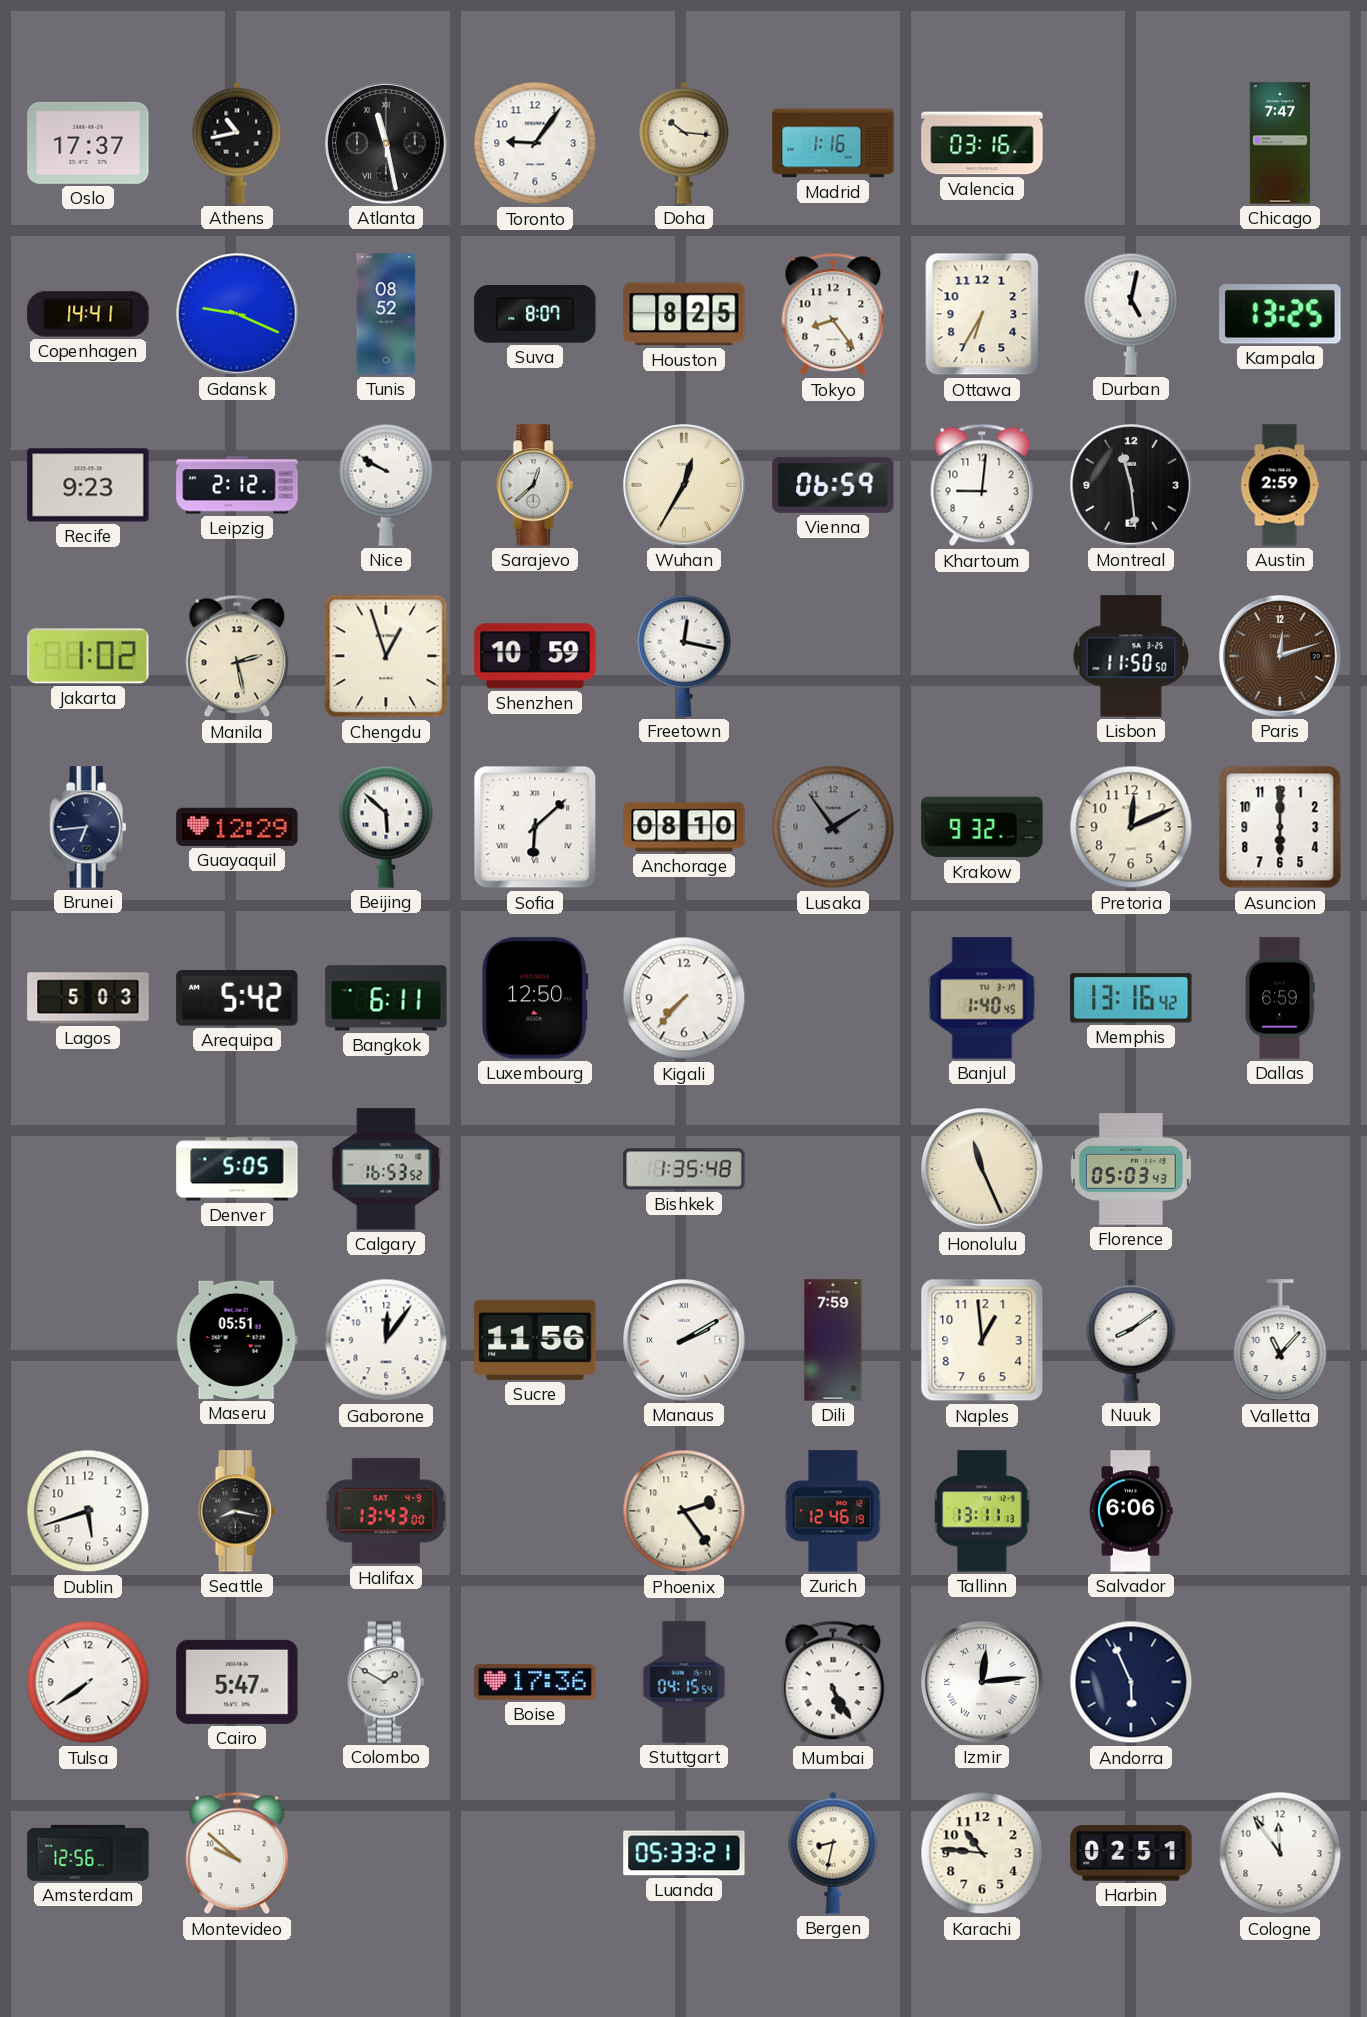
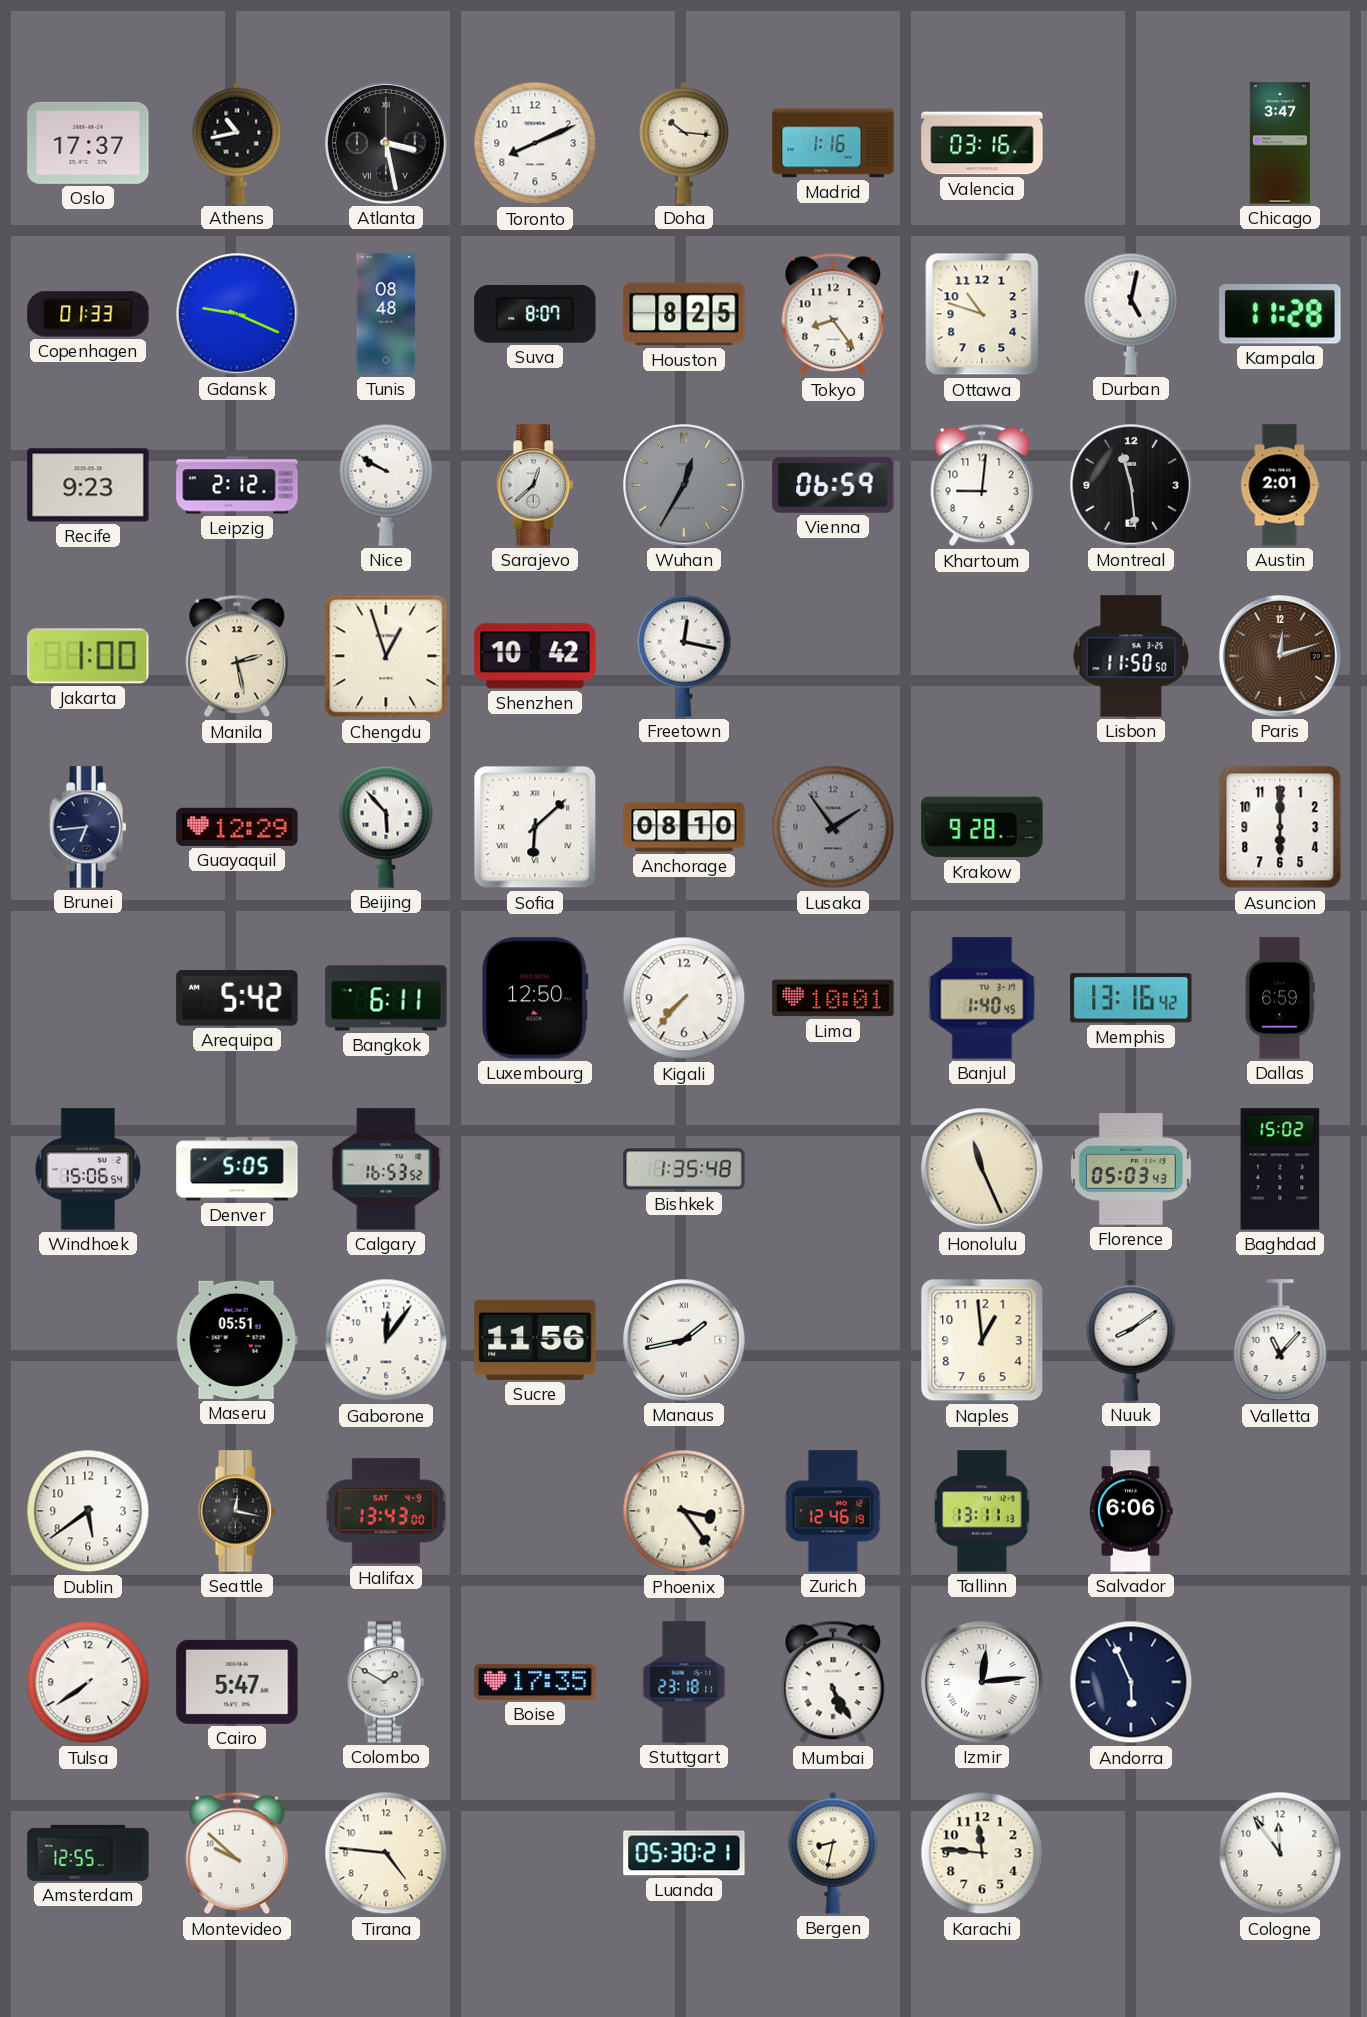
Atlanta: 11:28 -> 3:28 (387, 144)
Toronto: 9:06 -> 8:11 (535, 143)
Chicago: 7:47 -> 3:47 (1280, 143)
Copenhagen: 14:41 -> 01:33 (88, 314)
Tunis: 08:52 -> 08:48 (386, 314)
Ottawa: 6:35 -> 10:48 (982, 314)
Kampala: 13:25 -> 11:28 (1280, 314)
Wuhan dial: cream -> grey (685, 486)
Austin: 2:59 -> 2:01 (1280, 485)
Jakarta: 1:02 -> 1:00 (88, 656)
Shenzhen: 10:59 -> 10:42 (535, 656)
Beijing: 5:52 -> 5:53 (386, 827)
Krakow: 9:32 -> 9:28 (982, 827)
Pretoria: 12:11 -> none (1131, 827)
Lagos: 5:03 -> none (88, 998)
Lima: none -> 10:01 (833, 998)
Windhoek: none -> 15:06 (88, 1169)
Baghdad: none -> 15:02 (1280, 1169)
Manaus: 2:10 -> 1:43 (685, 1341)
Dili: 7:59 -> none (833, 1340)
Dublin: 5:42 -> 5:39 (88, 1511)
Seattle: 8:17 -> 12:17 (237, 1511)
Phoenix: 2:24 -> 3:24 (684, 1511)
Boise: 17:36 -> 17:35 (535, 1682)
Stuttgart: 04:15 -> 23:18 (684, 1682)
Amsterdam: 12:56 -> 12:55 (88, 1853)
Tirana: none -> 4:46 (386, 1853)
Luanda: 05:33 -> 05:30 (684, 1853)
Karachi: 10:46 -> 11:46 (982, 1853)
Harbin: 02:51 -> none (1131, 1853)
